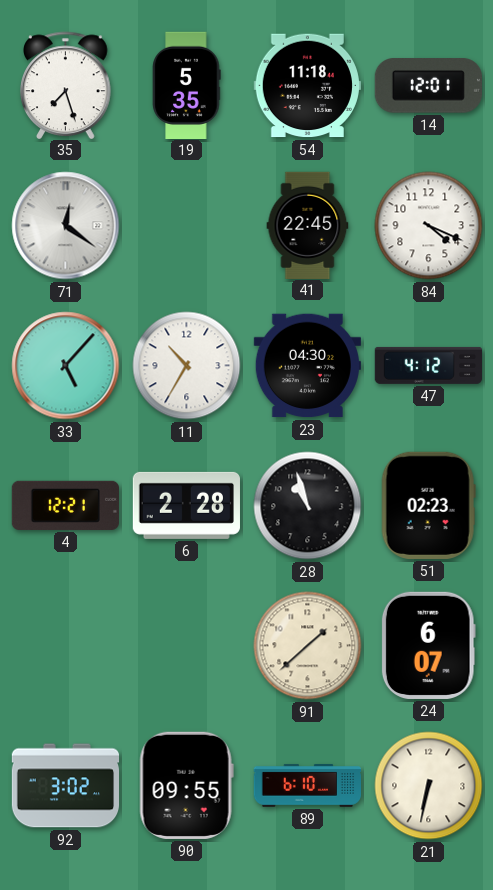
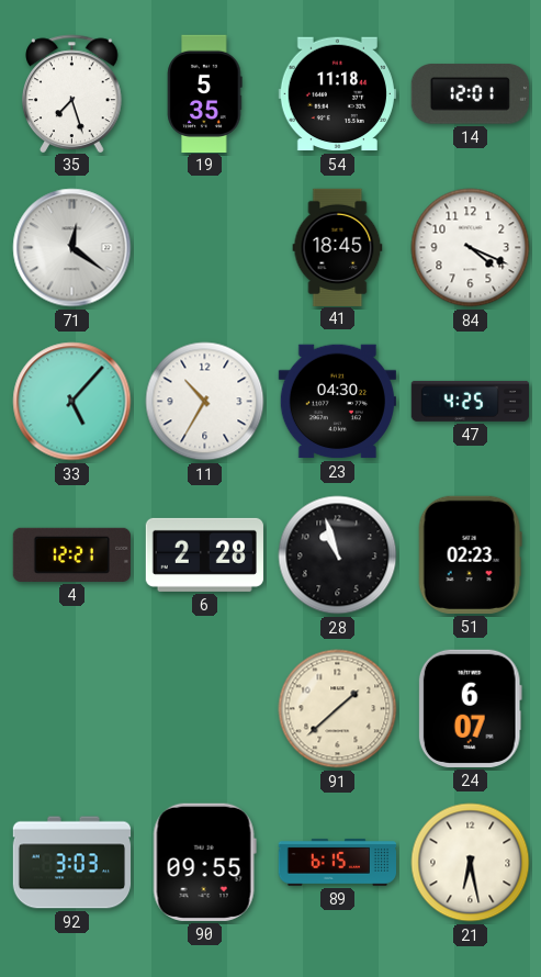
41: 22:45 -> 18:45 (338, 247)
47: 4:12 -> 4:25 (470, 401)
92: 3:02 -> 3:03 (72, 863)
89: 6:10 -> 6:15 (337, 862)
21: 6:32 -> 6:28 (471, 863)
